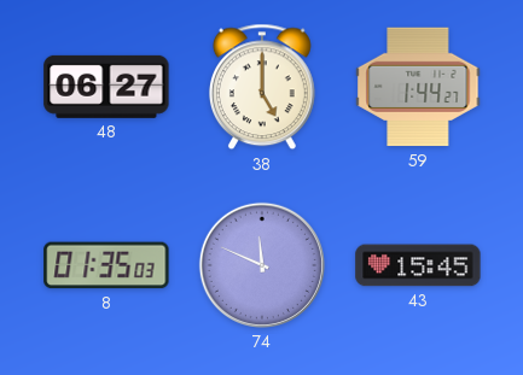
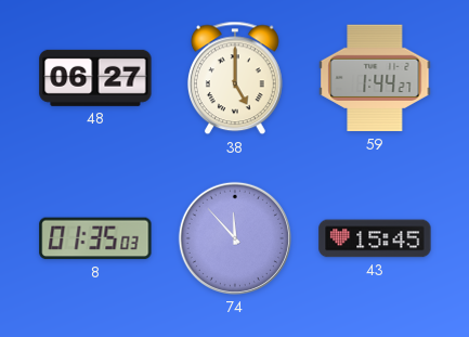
74: 11:49 -> 11:53 (235, 238)
